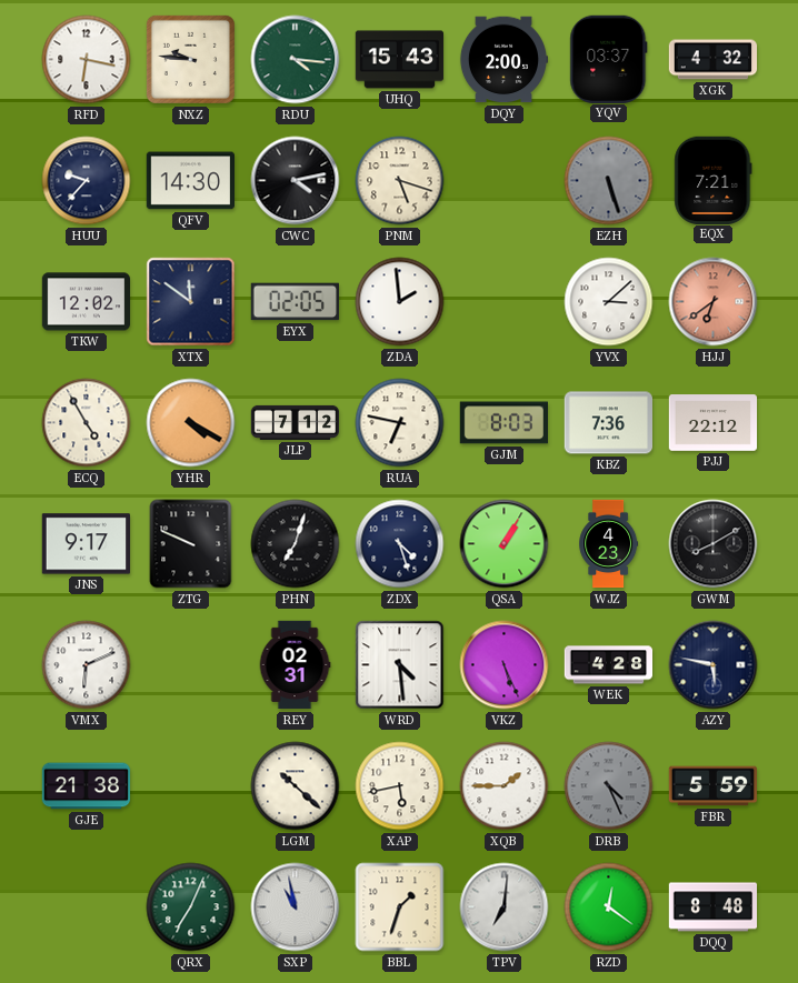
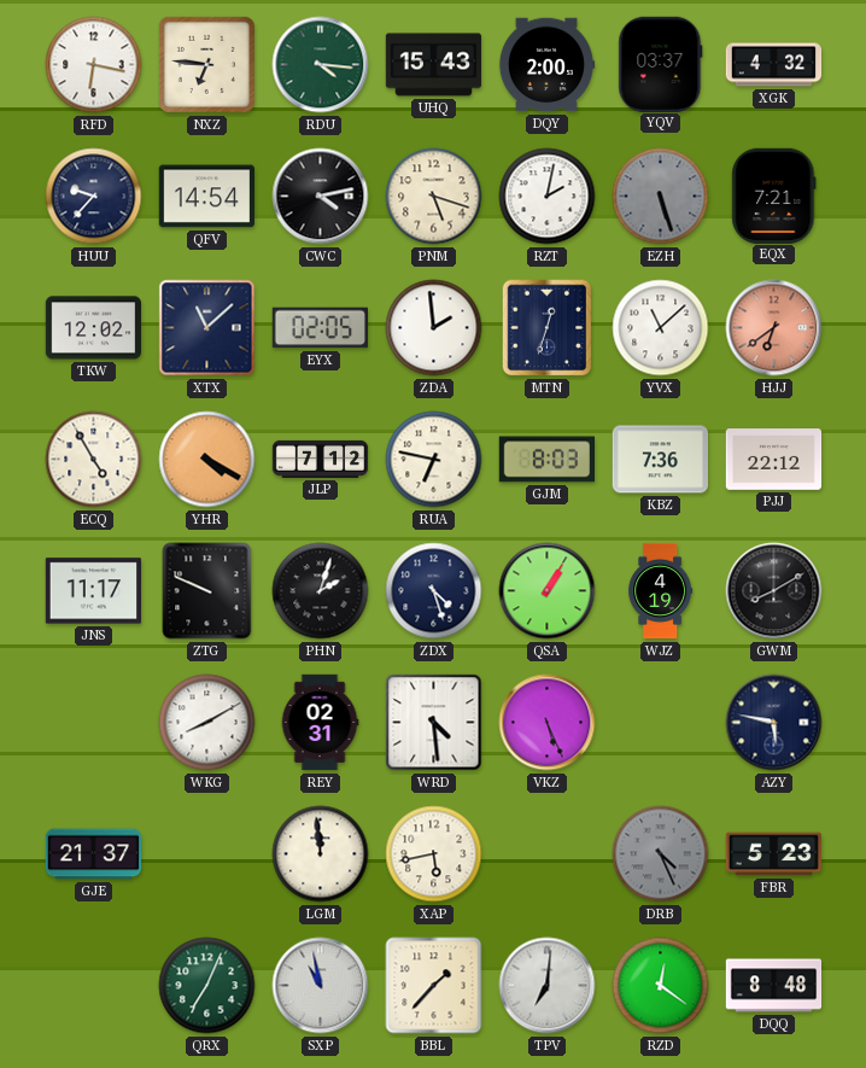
NXZ: 9:46 -> 6:46 (206, 64)
QFV: 14:30 -> 14:54 (206, 197)
RZT: none -> 2:02 (548, 197)
XTX: 11:51 -> 11:08 (207, 328)
MTN: none -> 12:33 (548, 328)
YVX: 3:08 -> 11:08 (661, 328)
JNS: 9:17 -> 11:17 (93, 591)
PHN: 7:03 -> 2:03 (321, 591)
WJZ: 4:23 -> 4:19 (661, 591)
VMX: 6:11 -> none (87, 665)
WKG: none -> 8:10 (207, 723)
WEK: 4:28 -> none (609, 665)
GJE: 21:38 -> 21:37 (94, 854)
LGM: 10:22 -> 11:59 (321, 854)
XQB: 1:45 -> none (505, 786)
FBR: 5:59 -> 5:23 (773, 854)
BBL: 1:33 -> 1:37 (434, 986)
